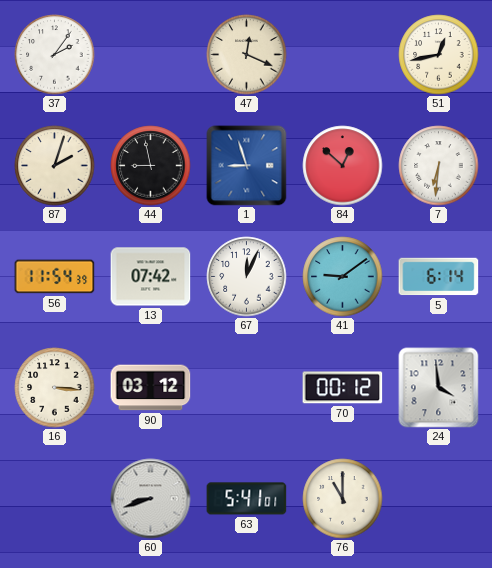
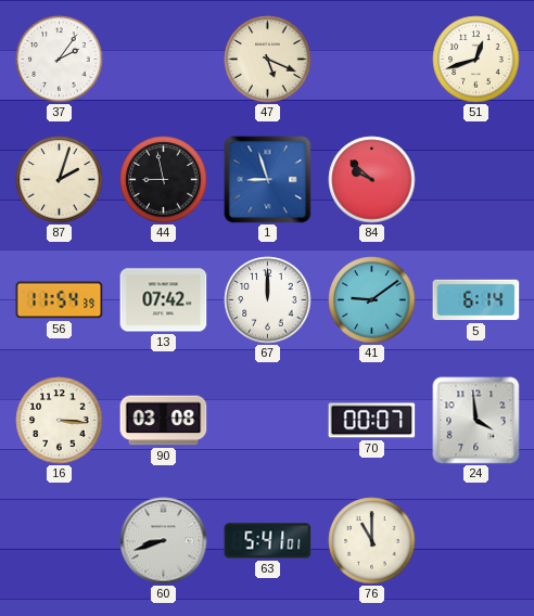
47: 12:19 -> 5:19 (268, 60)
51: 12:43 -> 12:42 (476, 60)
84: 12:52 -> 9:52 (372, 180)
7: 6:31 -> none (439, 166)
67: 12:04 -> 12:00 (268, 300)
90: 03:12 -> 03:08 (164, 421)
70: 00:12 -> 00:07 (372, 421)
